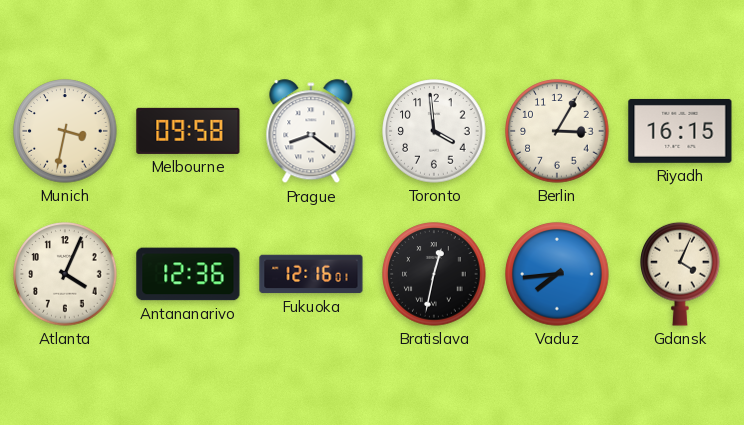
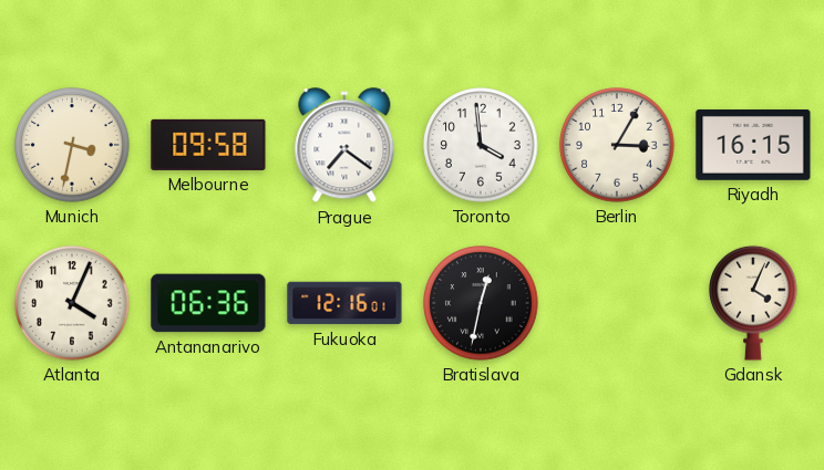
Prague: 8:21 -> 7:21 (344, 146)
Antananarivo: 12:36 -> 06:36 (208, 303)
Vaduz: 7:44 -> none (557, 274)
